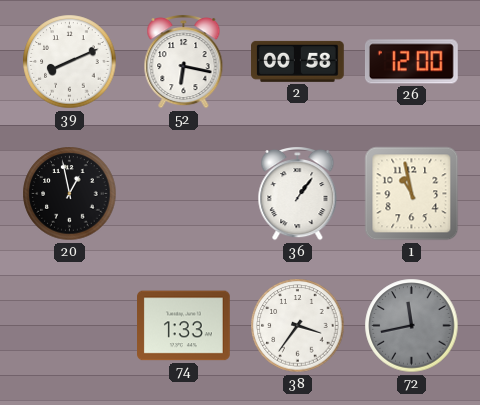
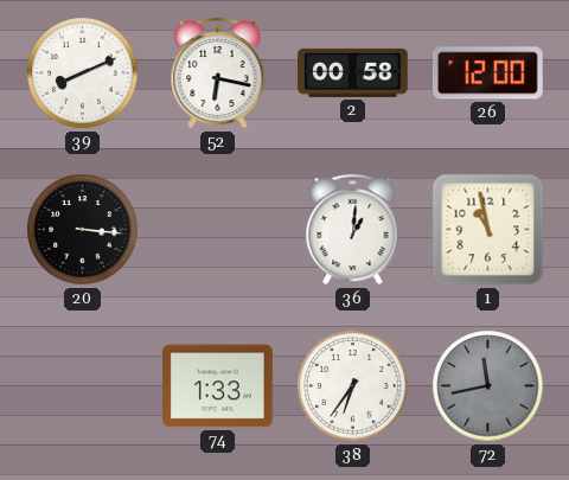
20: 12:58 -> 3:16 (83, 230)
36: 1:06 -> 1:01 (353, 230)
38: 3:36 -> 6:36 (353, 386)
